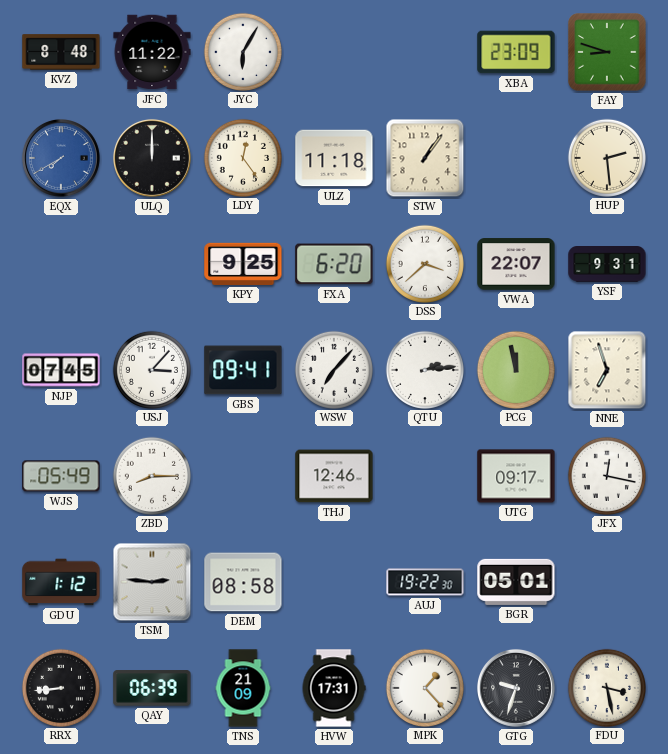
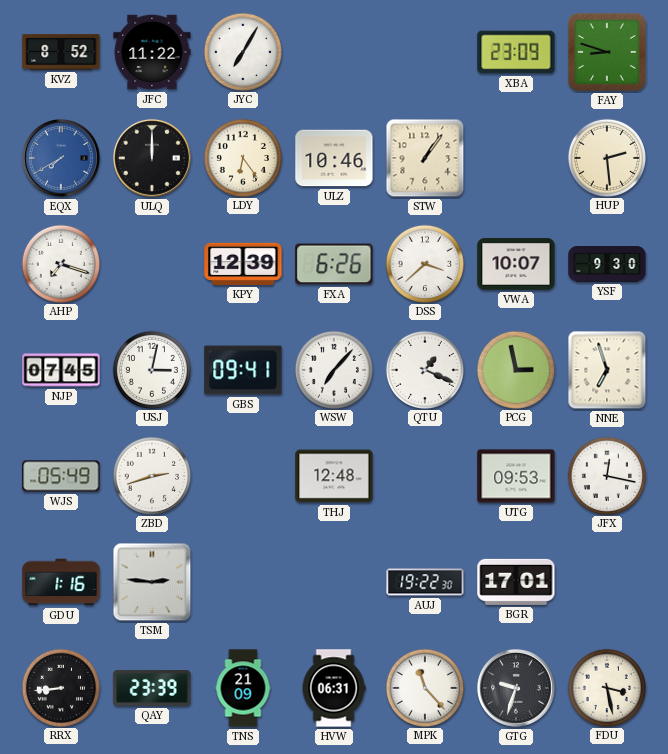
KVZ: 8:48 -> 8:52 (61, 52)
JYC: 6:05 -> 7:05 (242, 51)
LDY: 12:24 -> 6:24 (242, 157)
ULZ: 11:18 -> 10:46 (334, 158)
AHP: none -> 7:18 (60, 263)
KPY: 9:25 -> 12:39 (243, 264)
FXA: 6:20 -> 6:26 (334, 264)
VWA: 22:07 -> 10:07 (516, 264)
YSF: 9:31 -> 9:30 (607, 264)
USJ: 3:07 -> 3:02 (151, 369)
QTU: 2:14 -> 1:19 (424, 369)
PCG: 11:58 -> 2:58 (515, 369)
ZBD: 8:15 -> 2:42 (151, 475)
THJ: 12:46 -> 12:48 (334, 476)
UTG: 09:17 -> 09:53 (516, 476)
GDU: 1:12 -> 1:16 (61, 582)
DEM: 08:58 -> none (243, 582)
BGR: 05:01 -> 17:01 (516, 582)
QAY: 06:39 -> 23:39 (152, 688)
HVW: 17:31 -> 06:31 (334, 688)
MPK: 1:23 -> 11:23 (424, 687)
